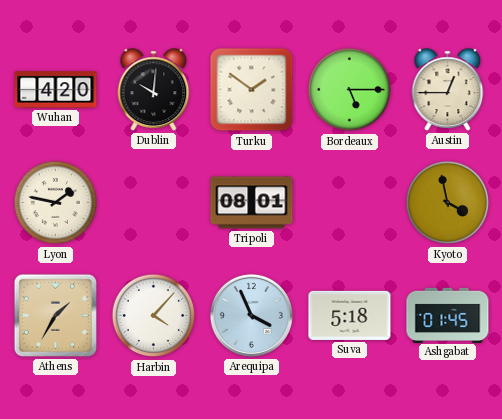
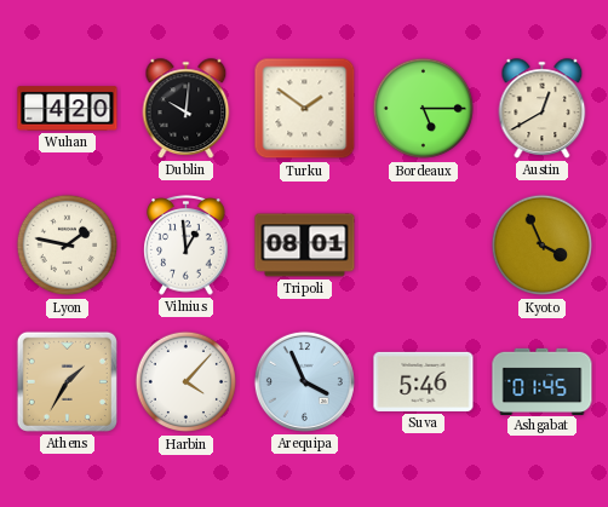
Austin: 12:45 -> 12:40 (543, 109)
Vilnius: none -> 12:59 (187, 246)
Kyoto: 3:58 -> 3:56 (543, 246)
Suva: 5:18 -> 5:46 (424, 381)
